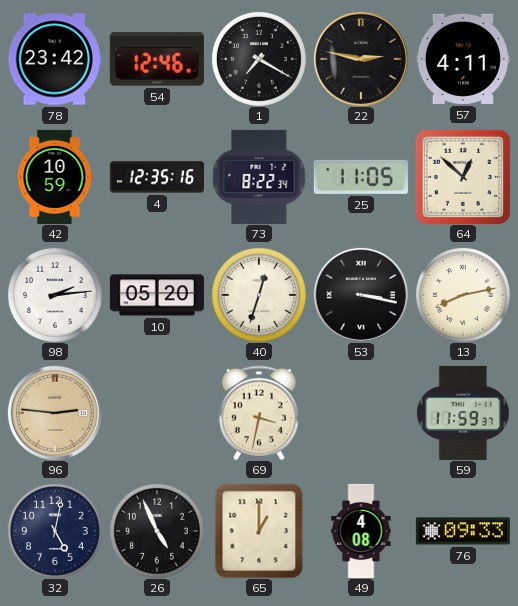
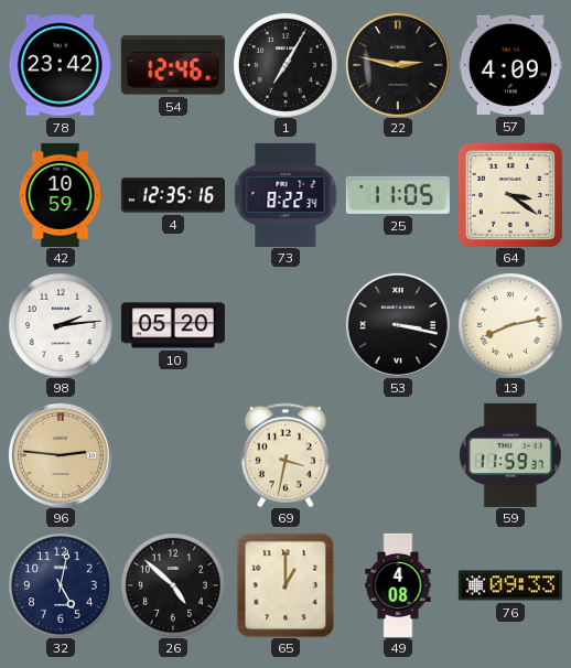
1: 7:20 -> 7:05 (285, 65)
57: 4:11 -> 4:09 (510, 65)
64: 12:52 -> 3:21 (510, 195)
40: 12:33 -> none (259, 295)
26: 4:56 -> 4:52 (173, 585)
